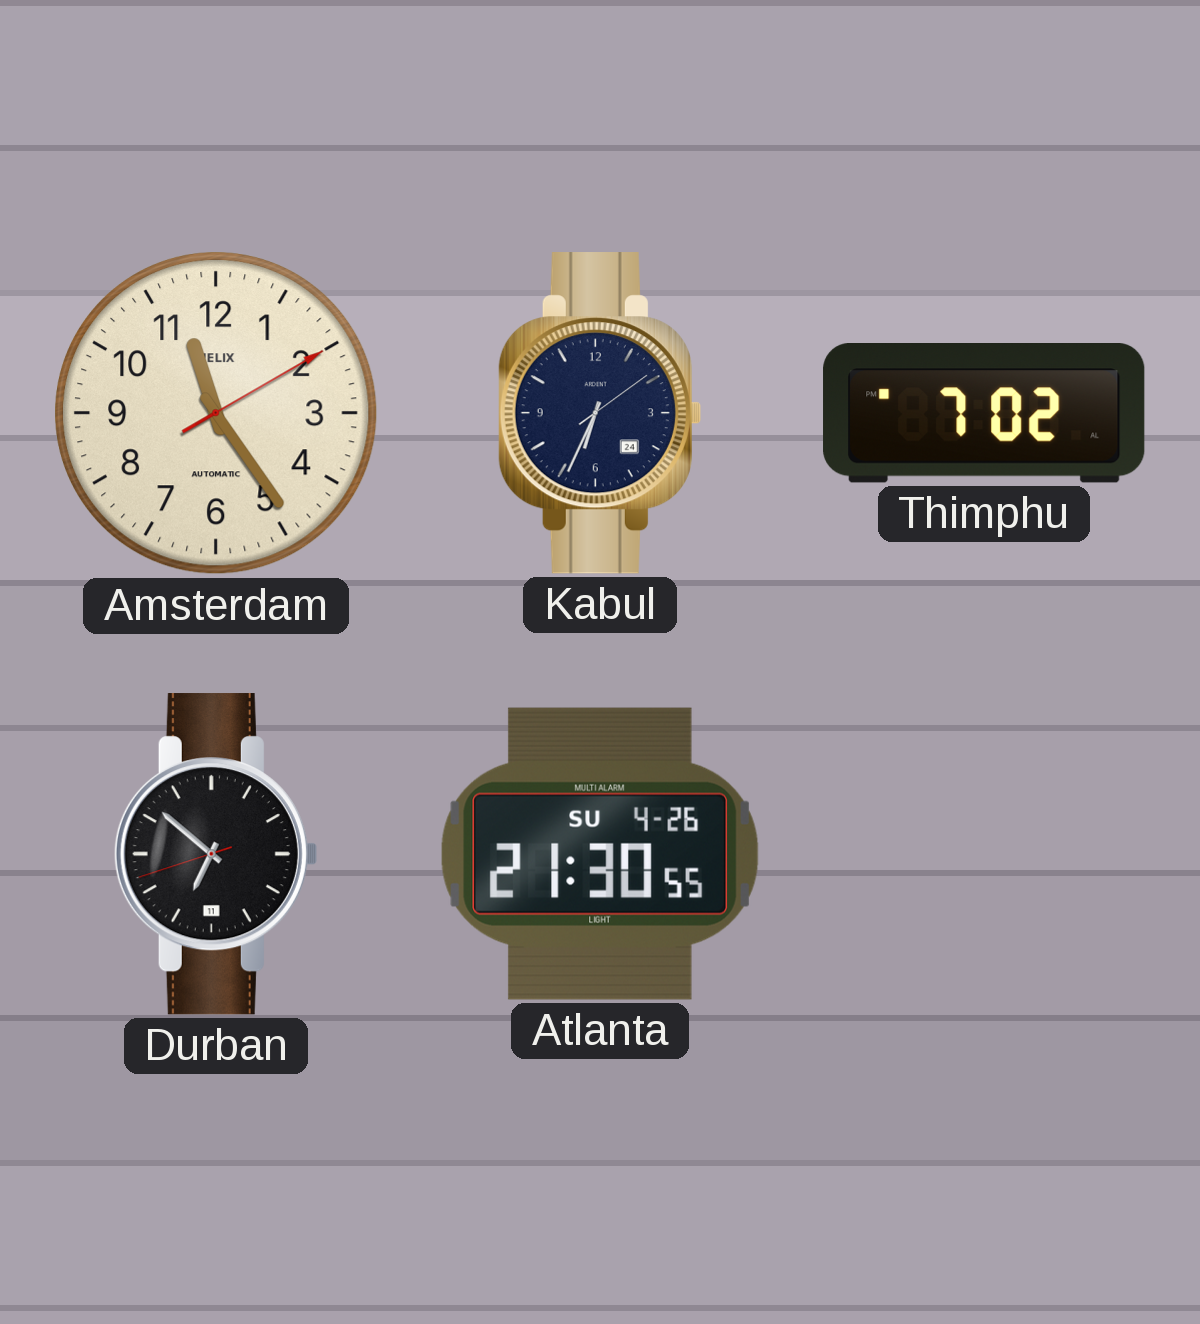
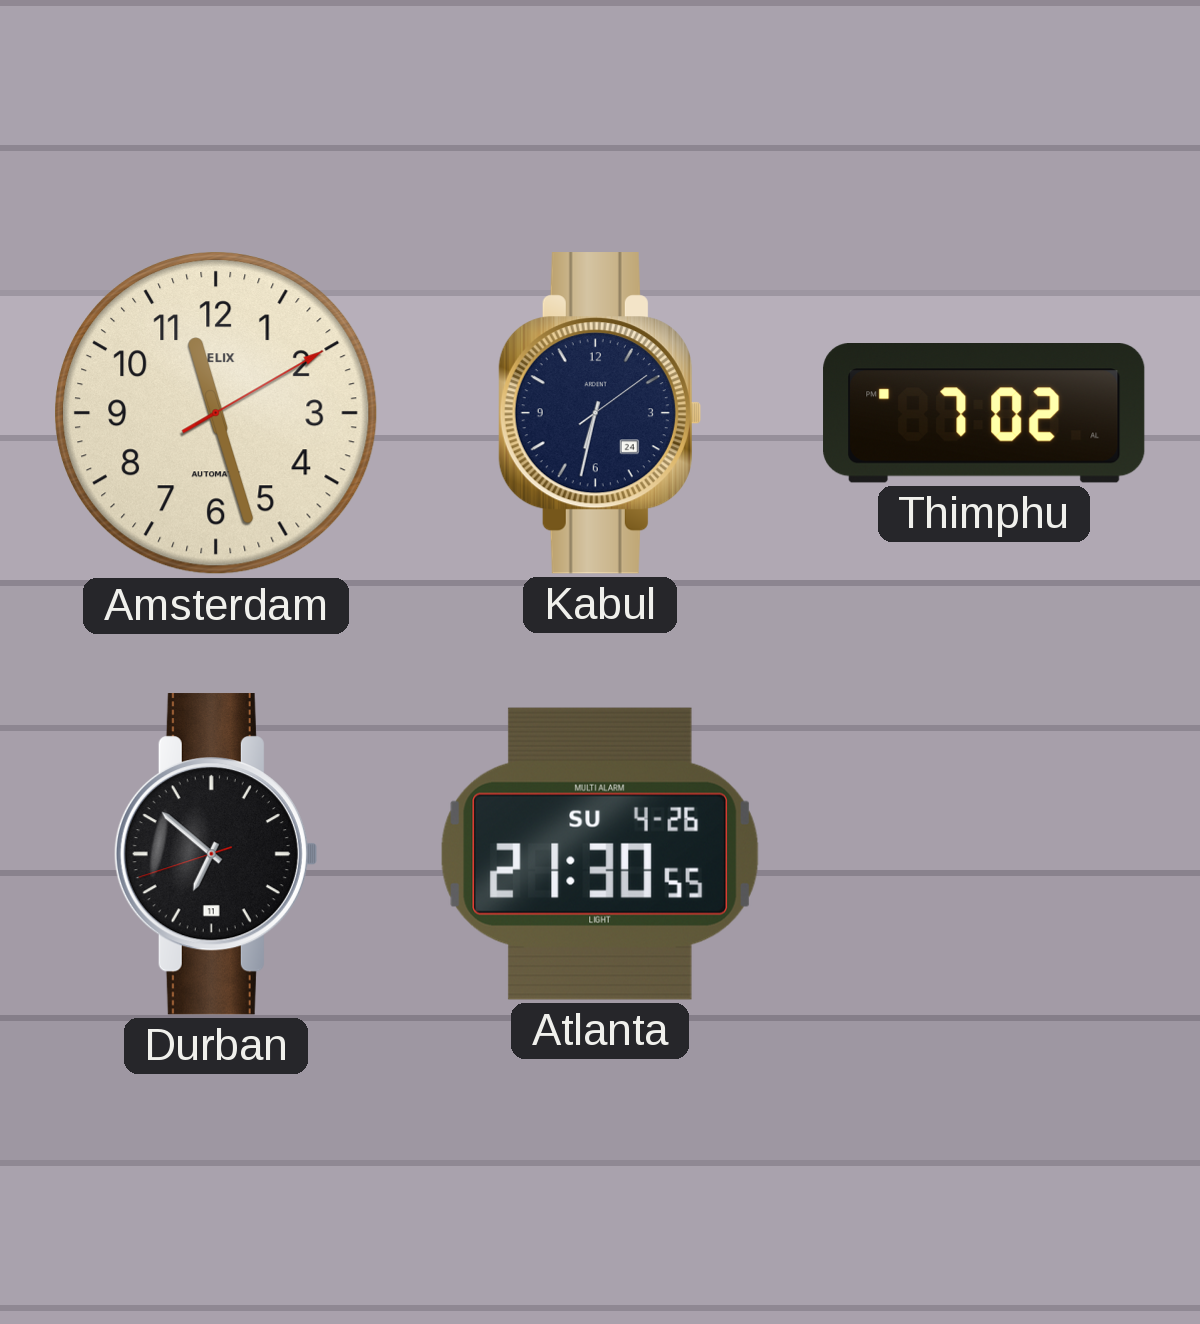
Amsterdam: 11:24 -> 11:27 (216, 413)
Kabul: 6:34 -> 6:32 (599, 413)
